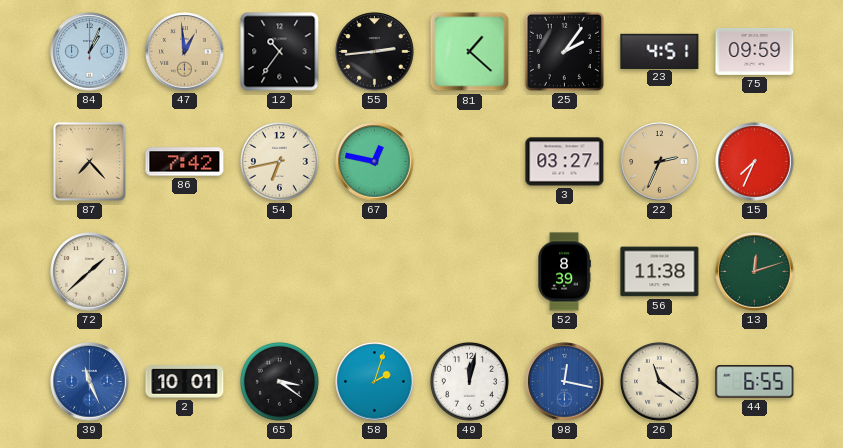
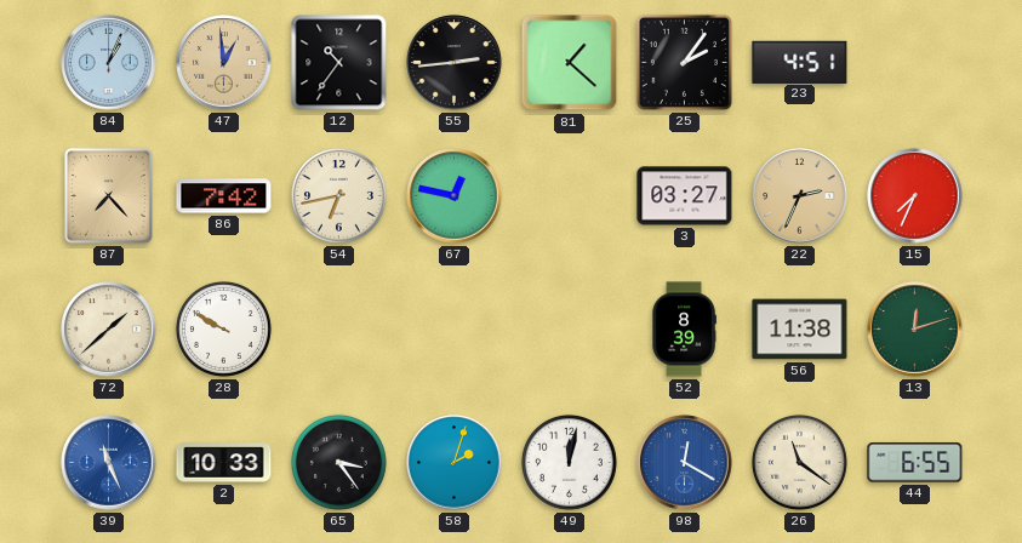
75: 09:59 -> none (755, 51)
28: none -> 9:50 (223, 328)
2: 10:01 -> 10:33 (224, 463)
65: 3:21 -> 3:24 (338, 462)
98: 12:17 -> 12:20 (685, 463)
